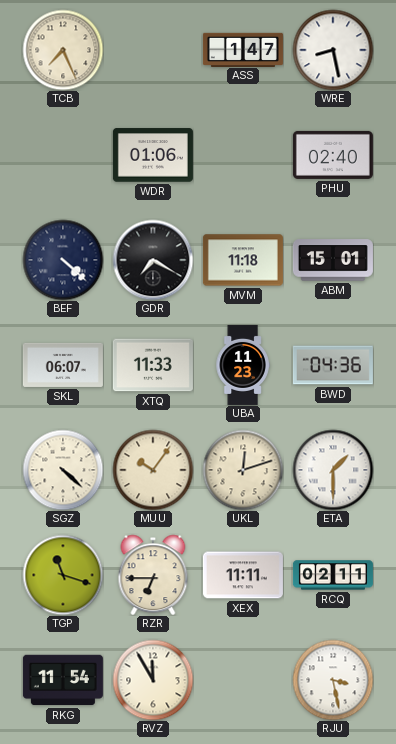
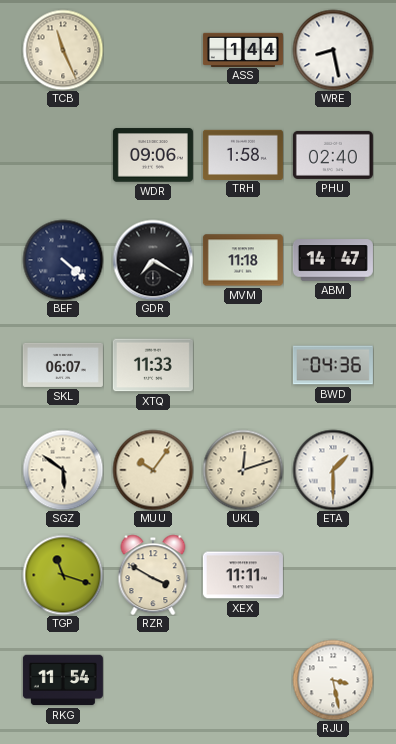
TCB: 7:26 -> 11:26 (63, 50)
ASS: 1:47 -> 1:44 (243, 49)
WDR: 01:06 -> 09:06 (153, 155)
TRH: none -> 1:58 (243, 154)
ABM: 15:01 -> 14:47 (333, 260)
UBA: 11:23 -> none (243, 365)
SGZ: 4:22 -> 5:51 (63, 470)
RZR: 6:45 -> 3:50 (153, 575)
RCQ: 02:11 -> none (333, 575)
RVZ: 11:55 -> none (153, 680)
